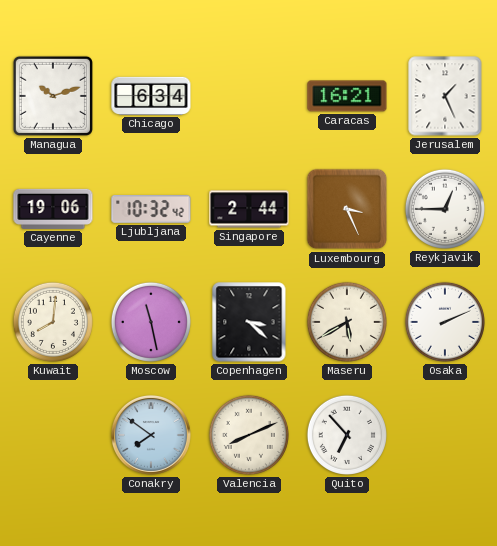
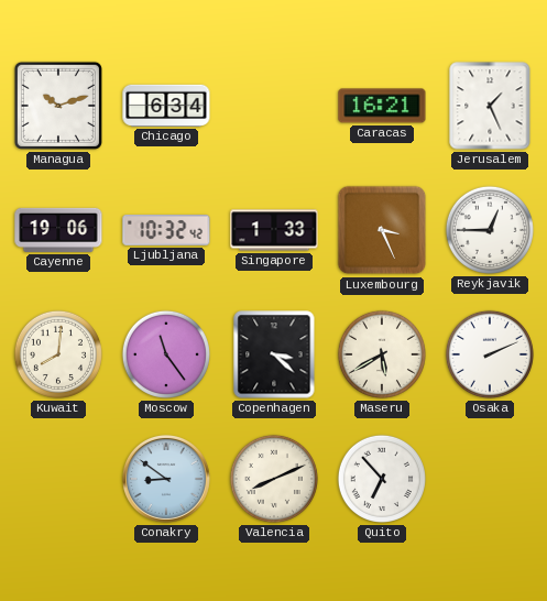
Singapore: 2:44 -> 1:33 (274, 230)
Moscow: 11:28 -> 11:24 (166, 354)
Conakry: 7:51 -> 8:51 (166, 479)
